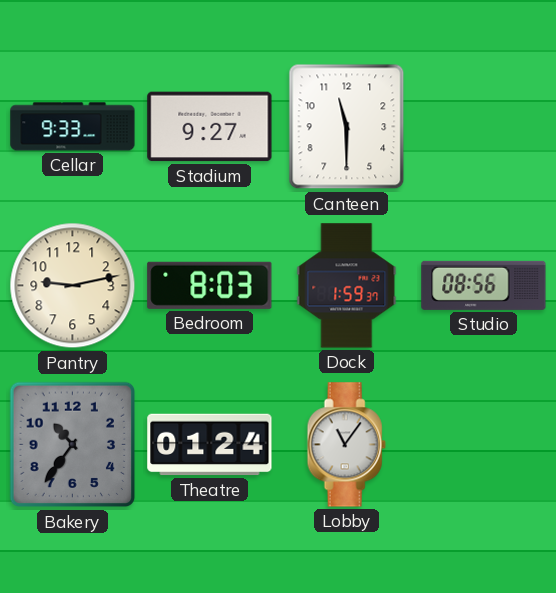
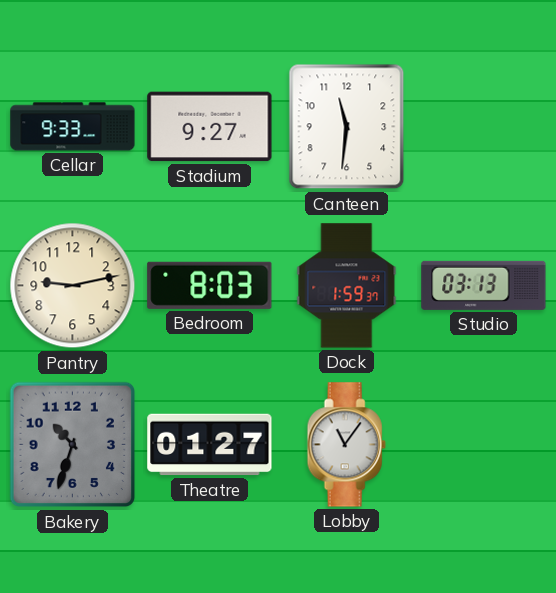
Canteen: 11:30 -> 11:31 (347, 127)
Studio: 08:56 -> 03:13 (484, 285)
Bakery: 10:36 -> 10:33 (73, 445)
Theatre: 01:24 -> 01:27 (210, 445)
